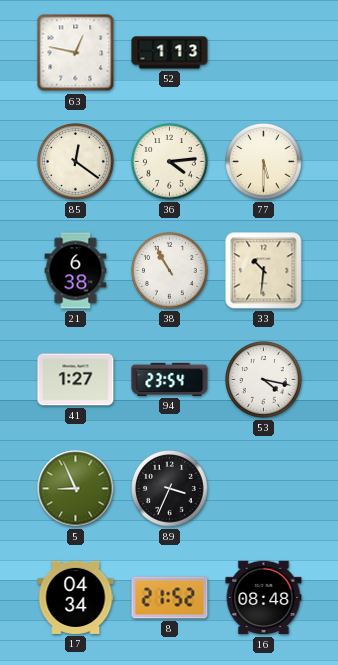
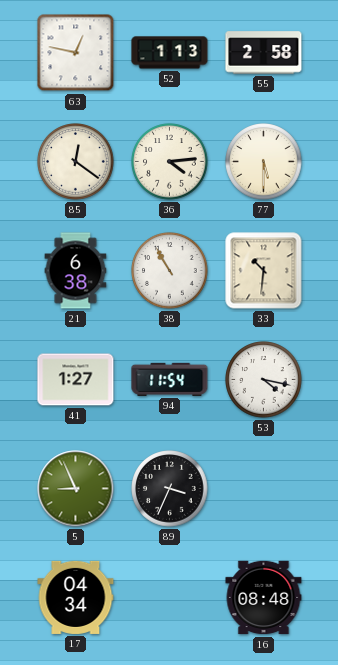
55: none -> 2:58 (264, 53)
94: 23:54 -> 11:54 (170, 379)
8: 21:52 -> none (170, 598)
